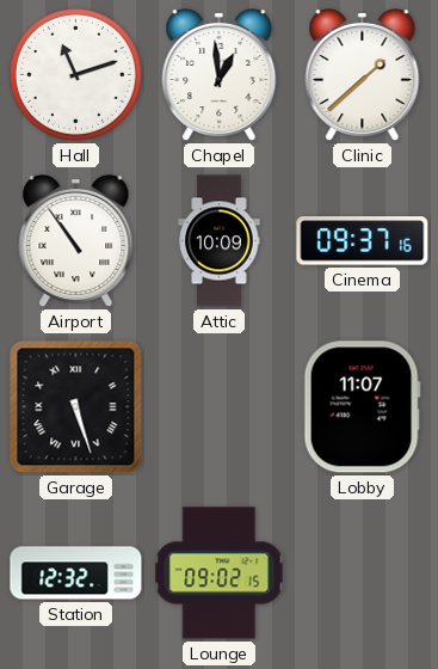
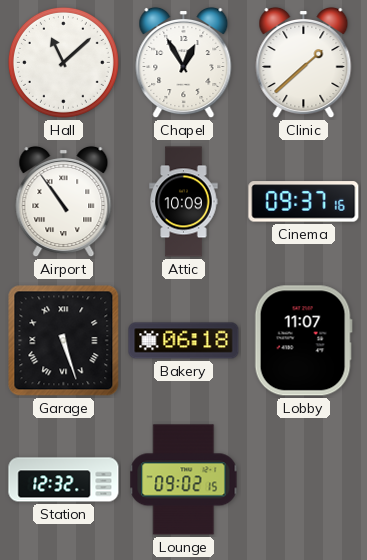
Hall: 11:12 -> 11:08 (63, 62)
Chapel: 12:59 -> 12:55 (184, 63)
Bakery: none -> 06:18 (184, 341)
